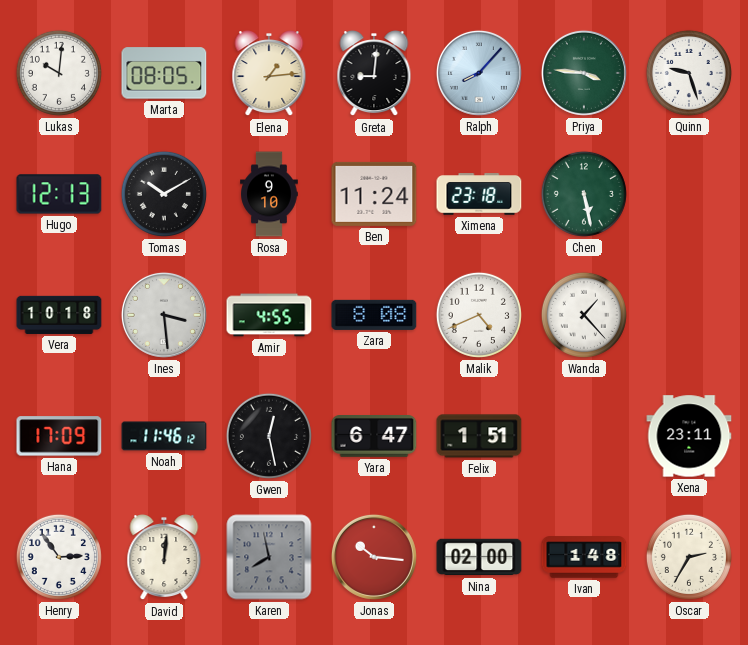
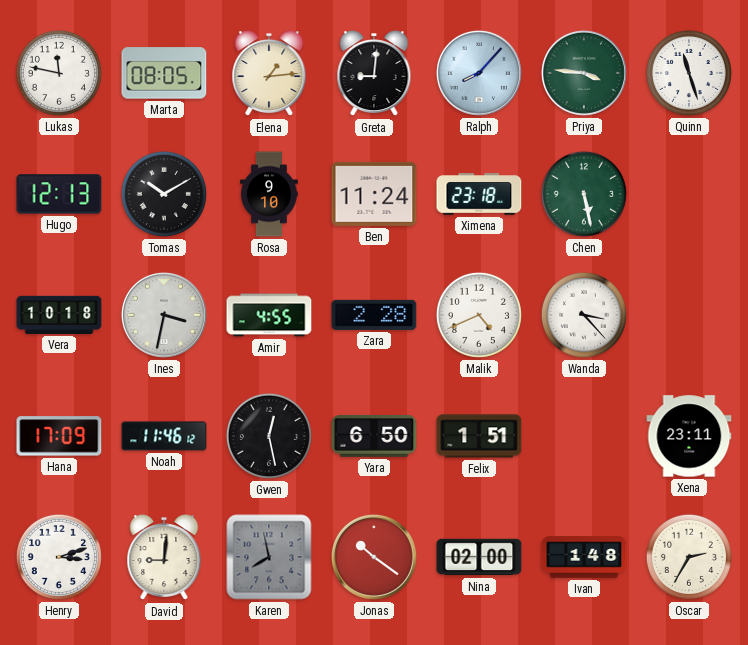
Lukas: 10:01 -> 11:47 (59, 73)
Quinn: 9:27 -> 11:27 (689, 73)
Ines: 3:29 -> 3:32 (164, 315)
Zara: 8:08 -> 2:28 (374, 315)
Wanda: 1:23 -> 3:23 (584, 315)
Yara: 6:47 -> 6:50 (374, 437)
Henry: 2:54 -> 3:12 (59, 557)
David: 12:01 -> 9:01 (164, 558)
Jonas: 10:16 -> 10:21 (374, 557)
